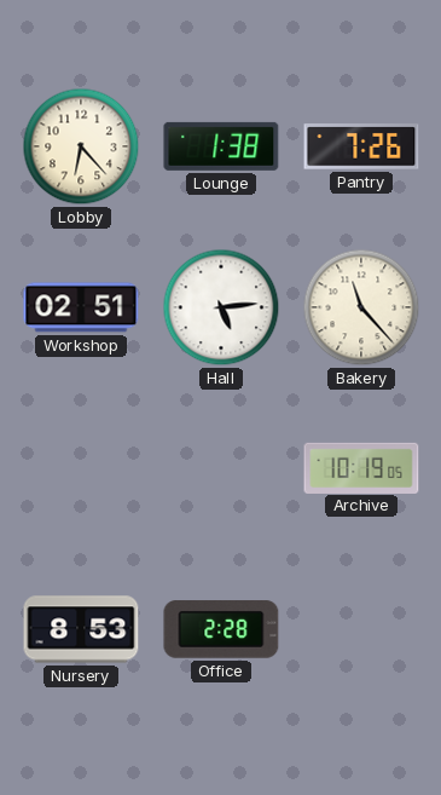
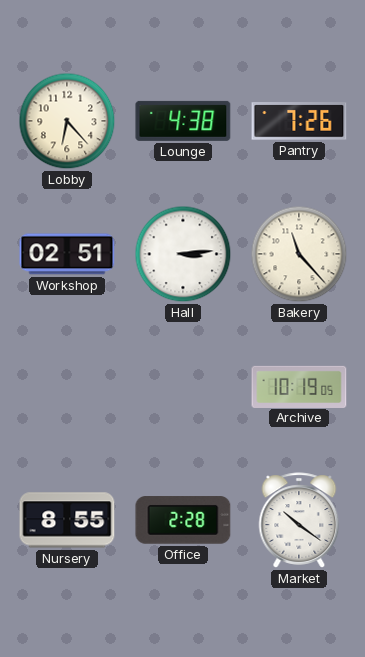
Lounge: 1:38 -> 4:38 (183, 121)
Hall: 5:14 -> 3:14 (183, 254)
Nursery: 8:53 -> 8:55 (67, 520)
Market: none -> 10:21 (299, 520)
